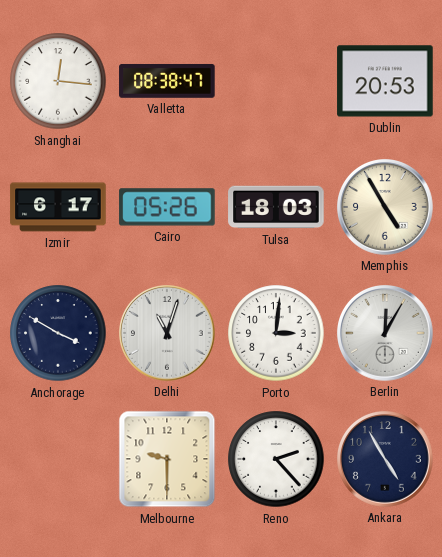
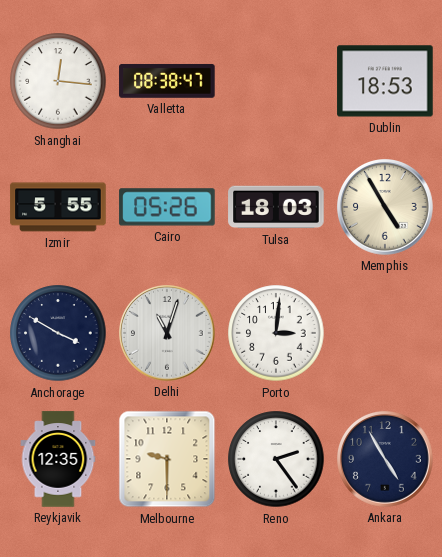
Dublin: 20:53 -> 18:53 (385, 81)
Izmir: 6:17 -> 5:55 (58, 207)
Berlin: 12:05 -> none (386, 334)
Reykjavik: none -> 12:35 (58, 459)
Reno: 2:23 -> 2:24 (276, 459)
